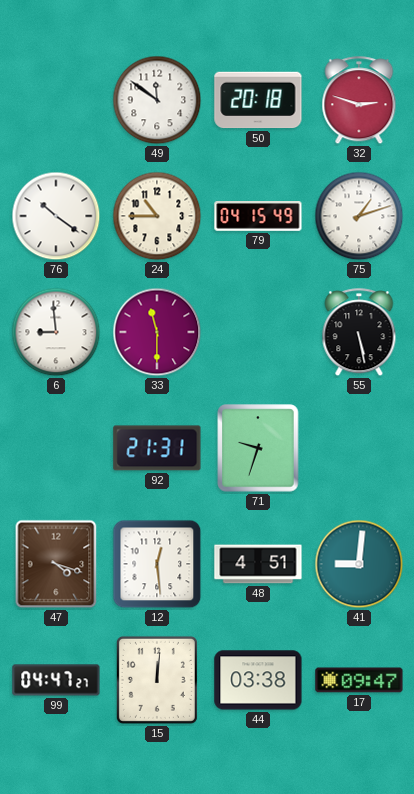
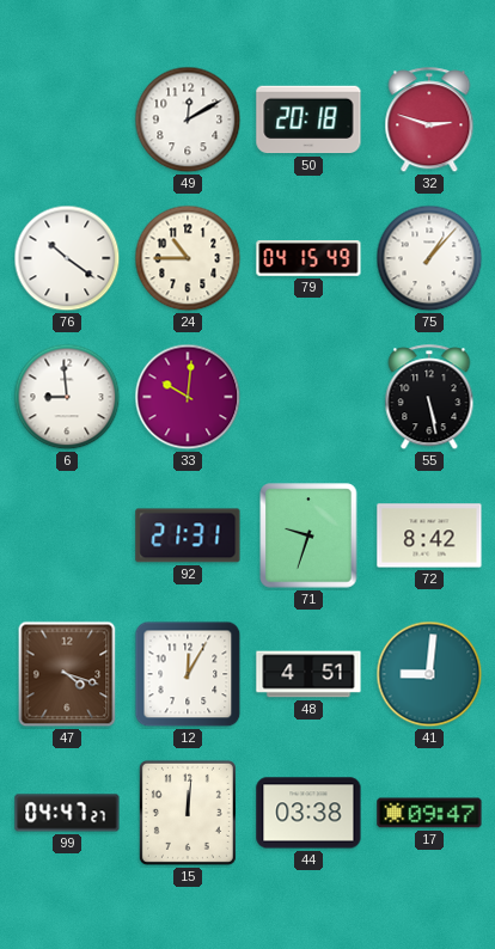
49: 11:51 -> 12:10 (188, 120)
75: 1:12 -> 1:07 (429, 258)
33: 11:30 -> 10:01 (188, 397)
72: none -> 8:42 (429, 535)
12: 12:29 -> 12:05 (188, 674)
